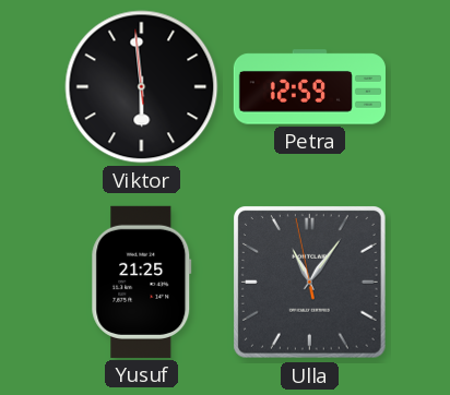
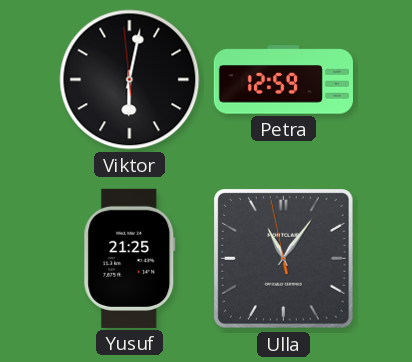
Viktor: 5:58 -> 6:01 (130, 80)
